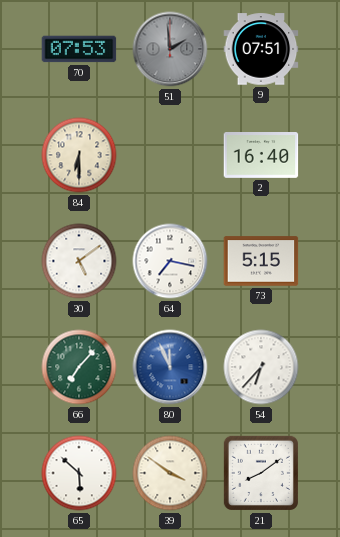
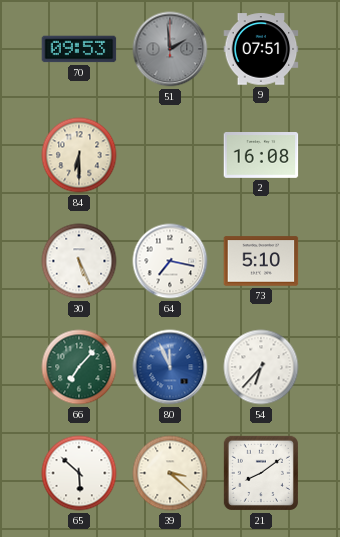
70: 07:53 -> 09:53 (79, 49)
2: 16:40 -> 16:08 (261, 156)
30: 5:09 -> 5:26 (79, 261)
73: 5:15 -> 5:10 (261, 261)
39: 3:51 -> 3:22 (170, 473)
